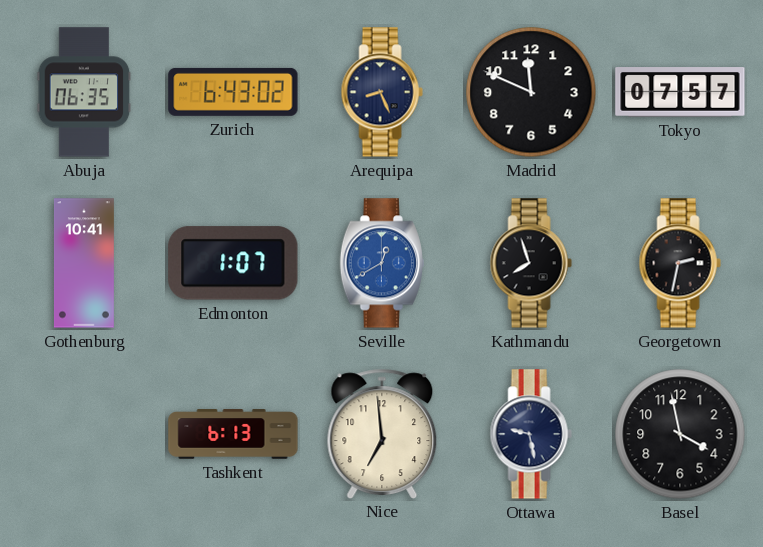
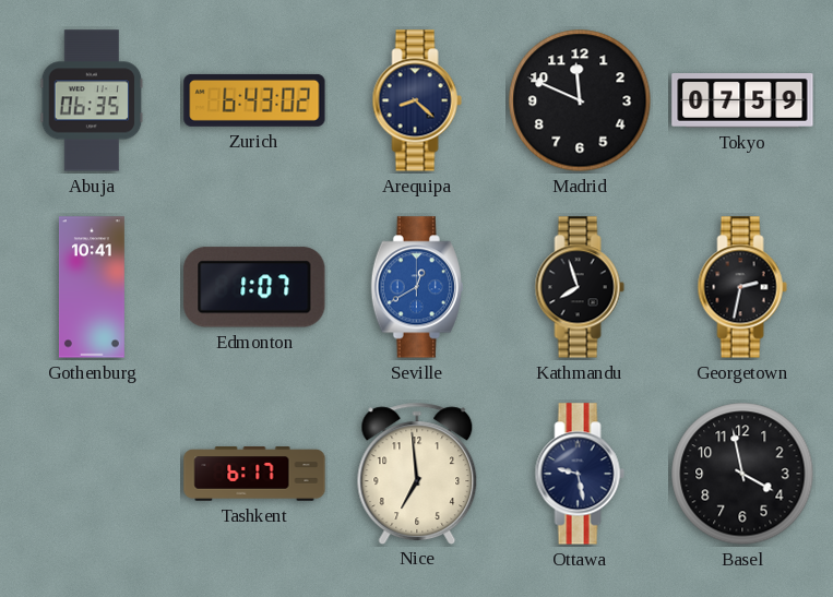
Arequipa: 8:26 -> 8:22 (417, 100)
Tokyo: 07:57 -> 07:59 (742, 100)
Tashkent: 6:13 -> 6:17 (254, 474)
